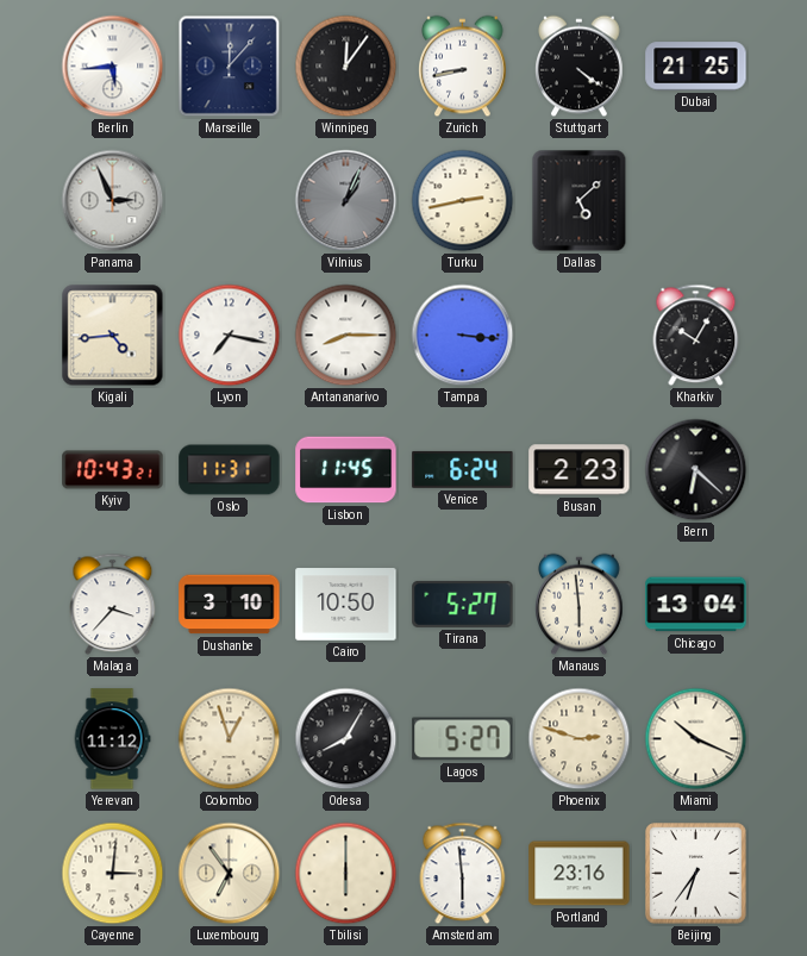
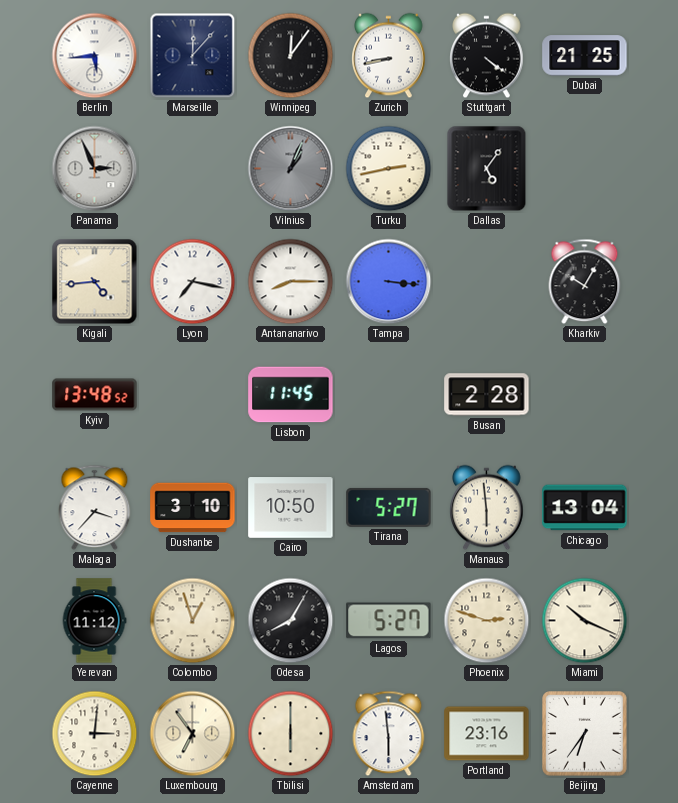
Dallas: 5:08 -> 5:06 (487, 169)
Kyiv: 10:43 -> 13:48 (95, 395)
Oslo: 11:31 -> none (230, 470)
Venice: 6:24 -> none (463, 469)
Busan: 2:23 -> 2:28 (487, 395)
Bern: 6:22 -> none (696, 470)
